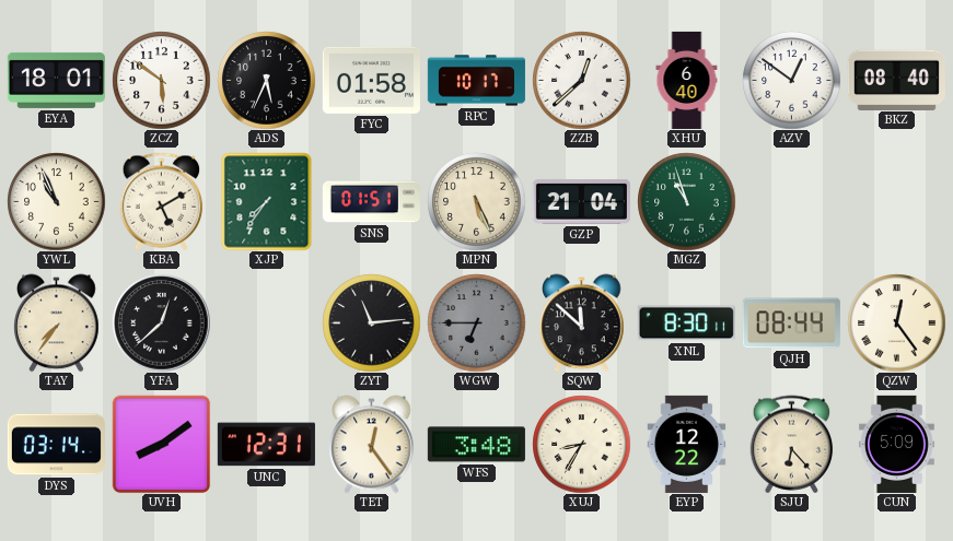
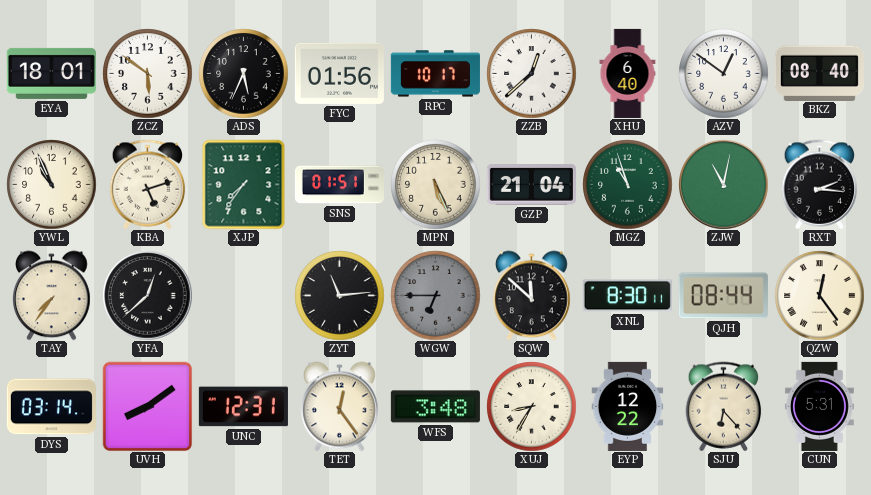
FYC: 01:58 -> 01:56 (339, 73)
KBA: 5:10 -> 5:12 (148, 184)
ZJW: none -> 11:02 (723, 184)
RXT: none -> 2:16 (820, 184)
CUN: 5:09 -> 5:31 (819, 406)
